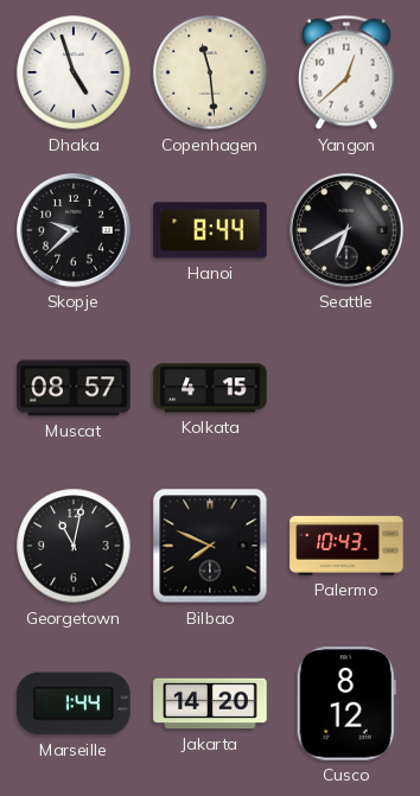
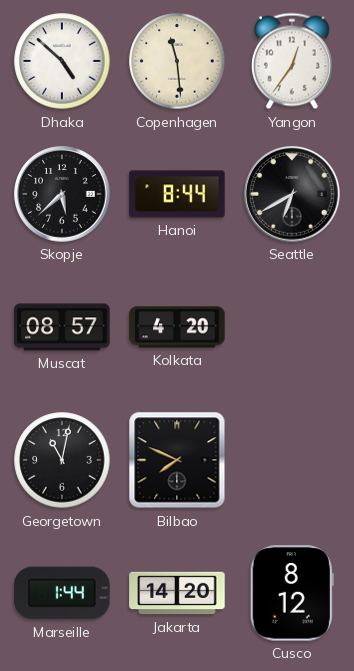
Dhaka: 4:57 -> 4:52 (62, 61)
Yangon: 12:38 -> 12:36 (292, 61)
Skopje: 9:38 -> 5:38 (62, 194)
Kolkata: 4:15 -> 4:20 (177, 327)
Palermo: 10:43 -> none (346, 546)
